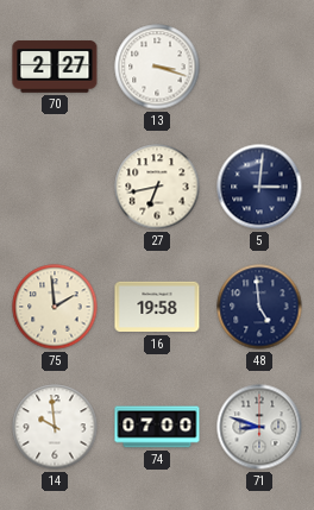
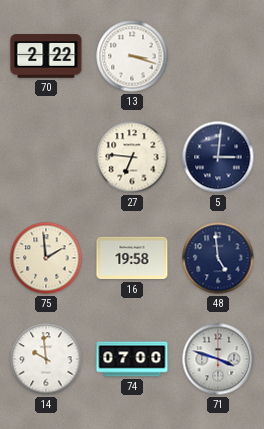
70: 2:27 -> 2:22 (46, 56)
27: 6:43 -> 6:46 (132, 157)
71: 8:48 -> 3:48 (218, 359)
